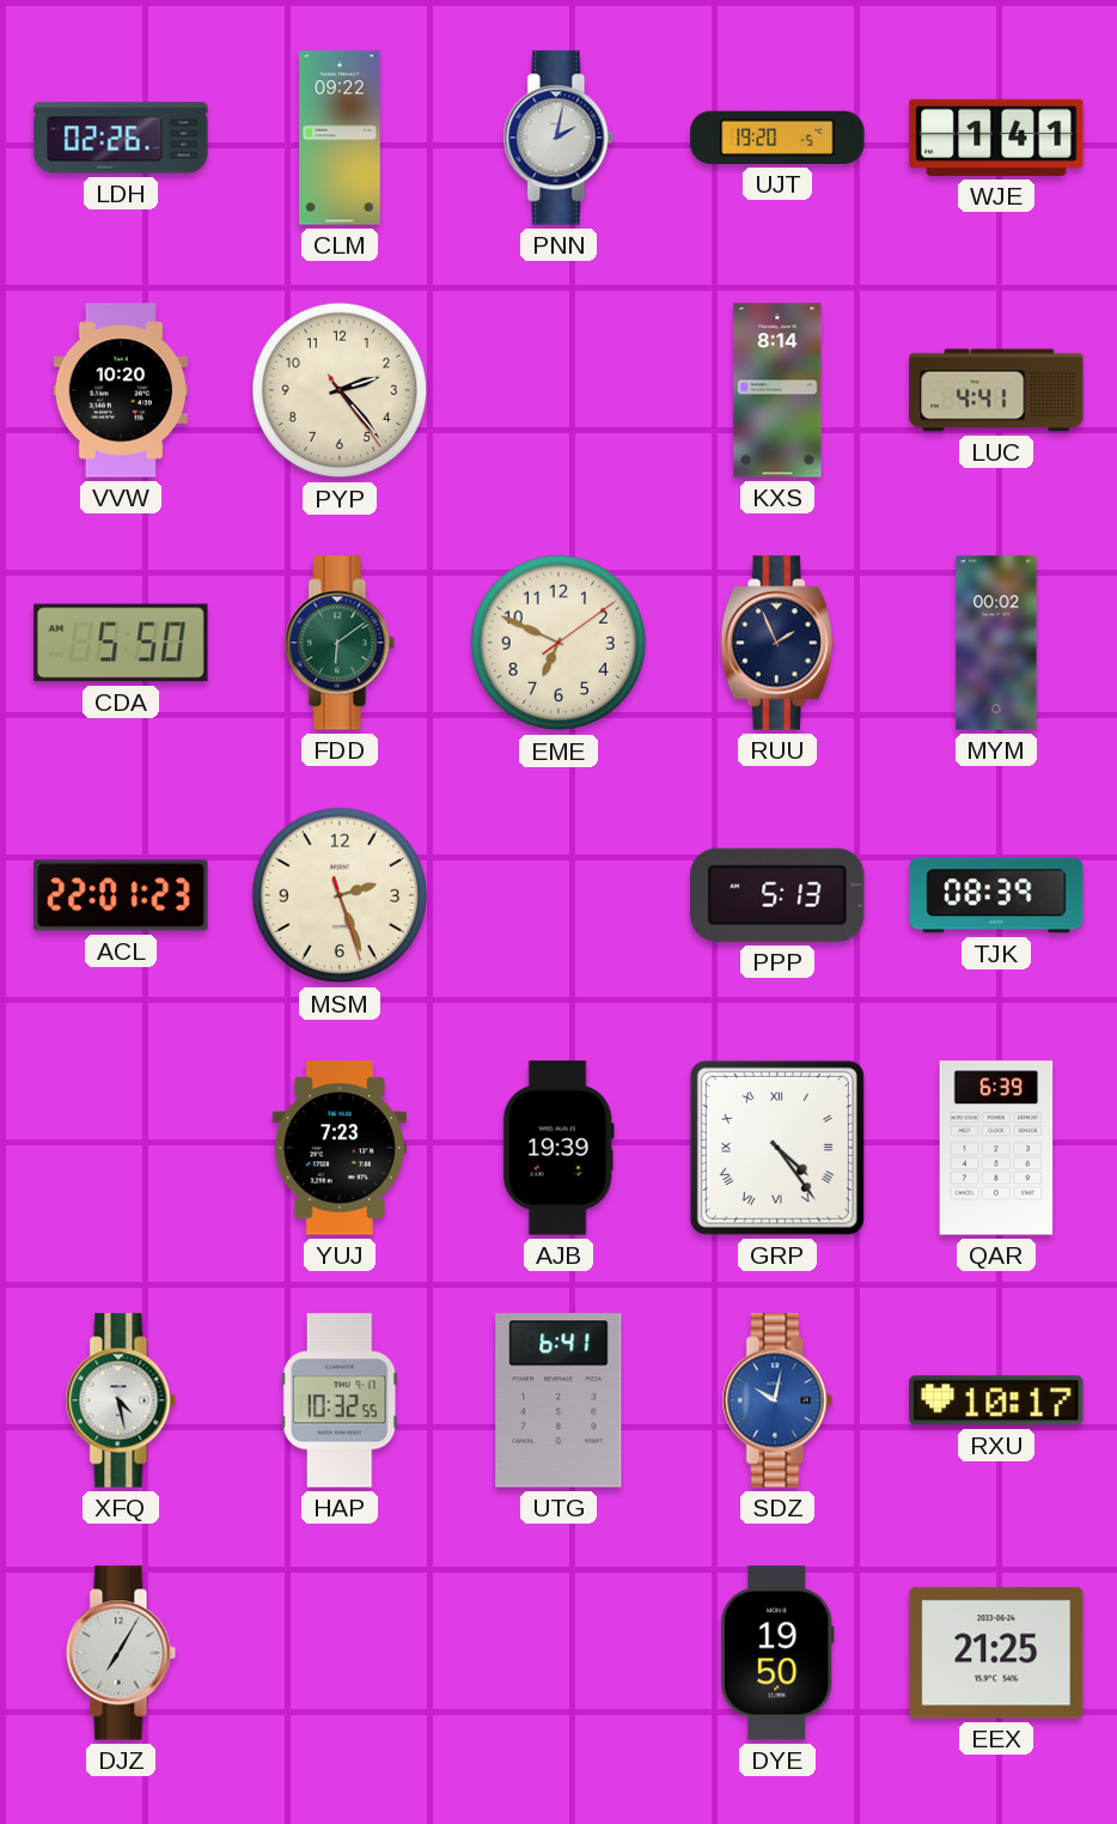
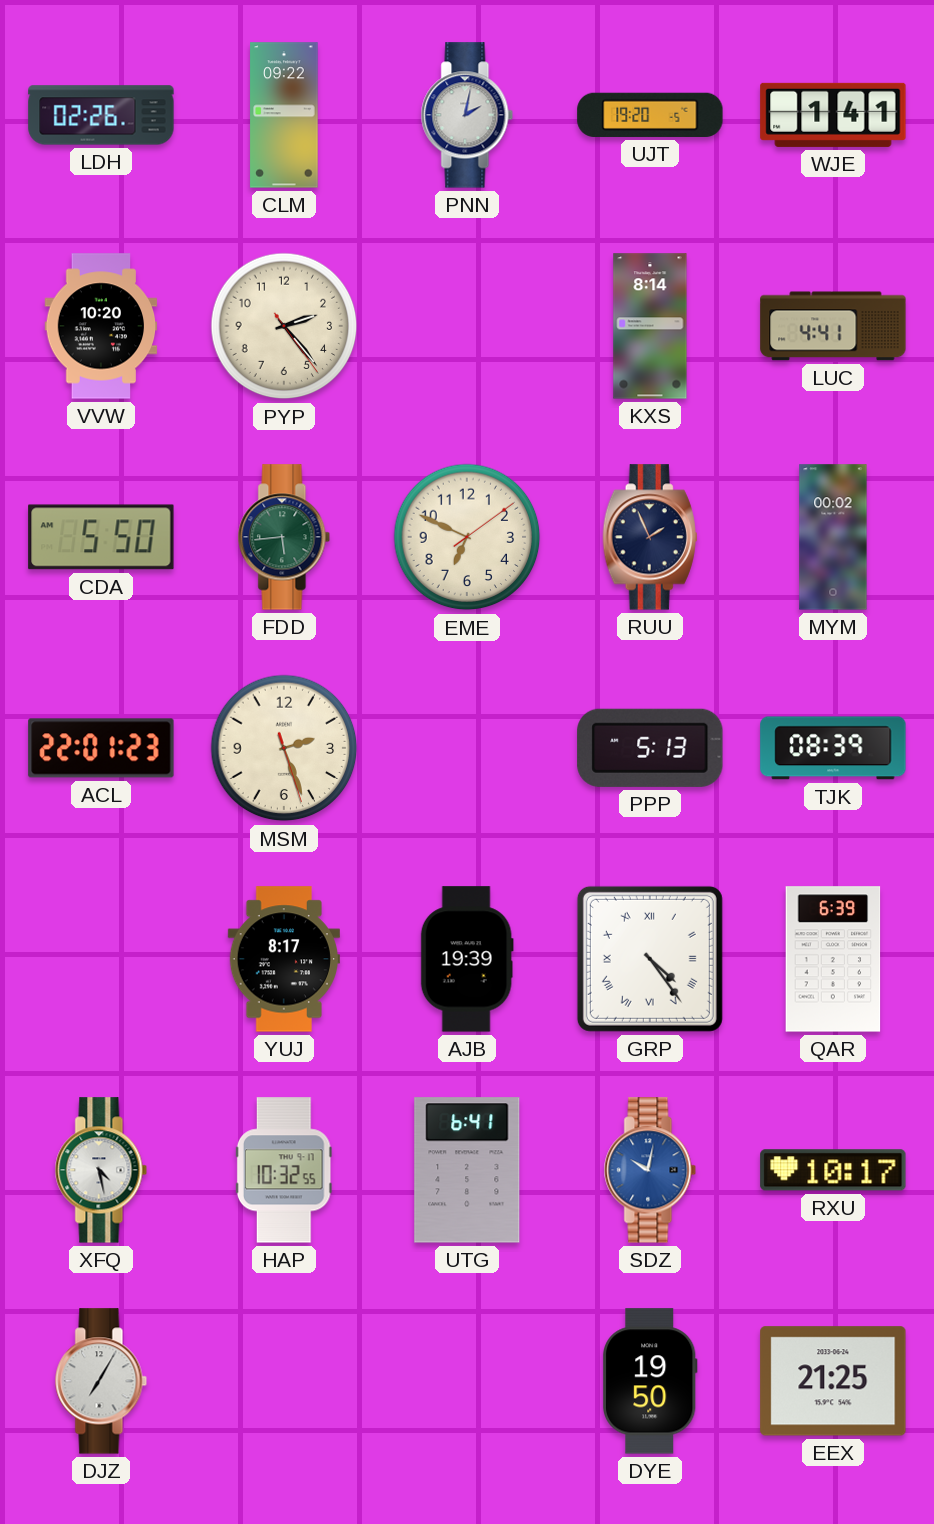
FDD: 6:09 -> 5:44 (284, 537)
YUJ: 7:23 -> 8:17 (284, 959)
